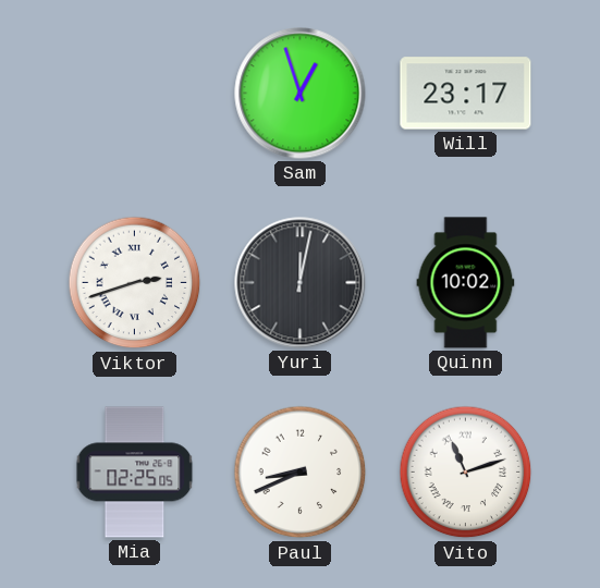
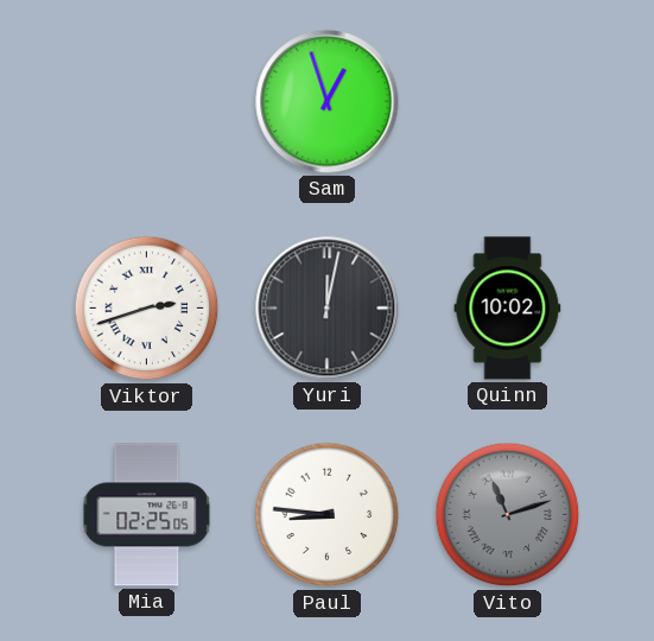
Will: 23:17 -> none (466, 94)
Paul: 8:41 -> 8:46 (328, 515)
Vito dial: white -> grey (508, 515)
